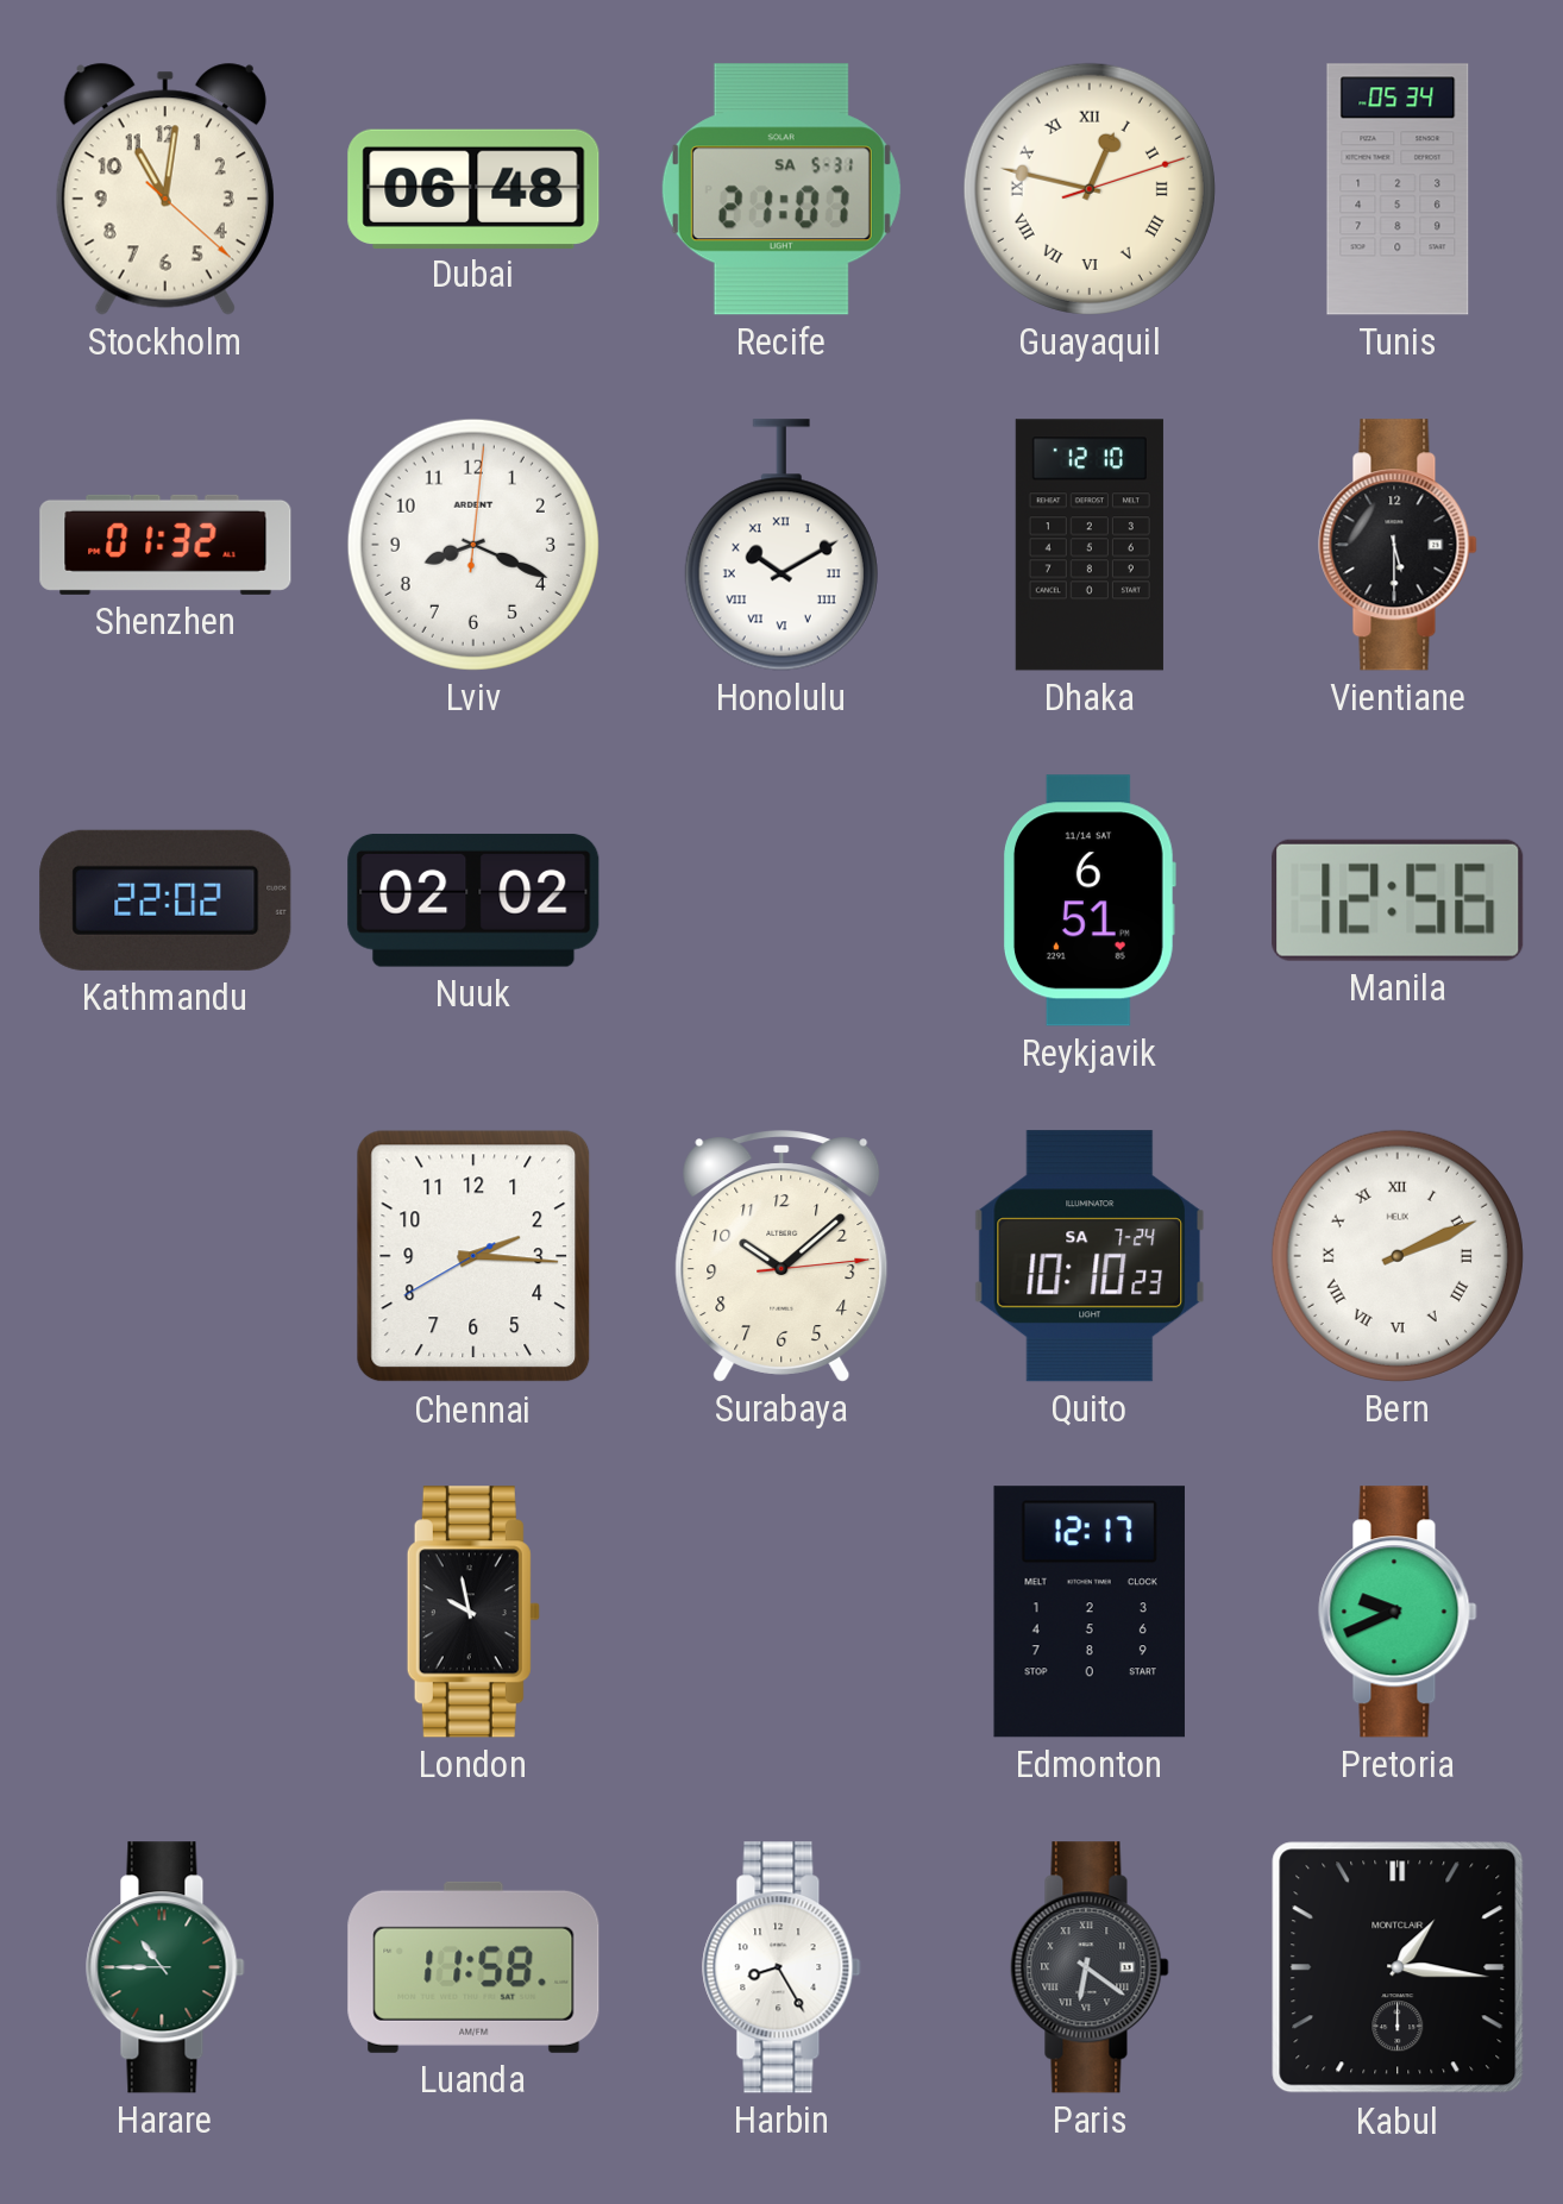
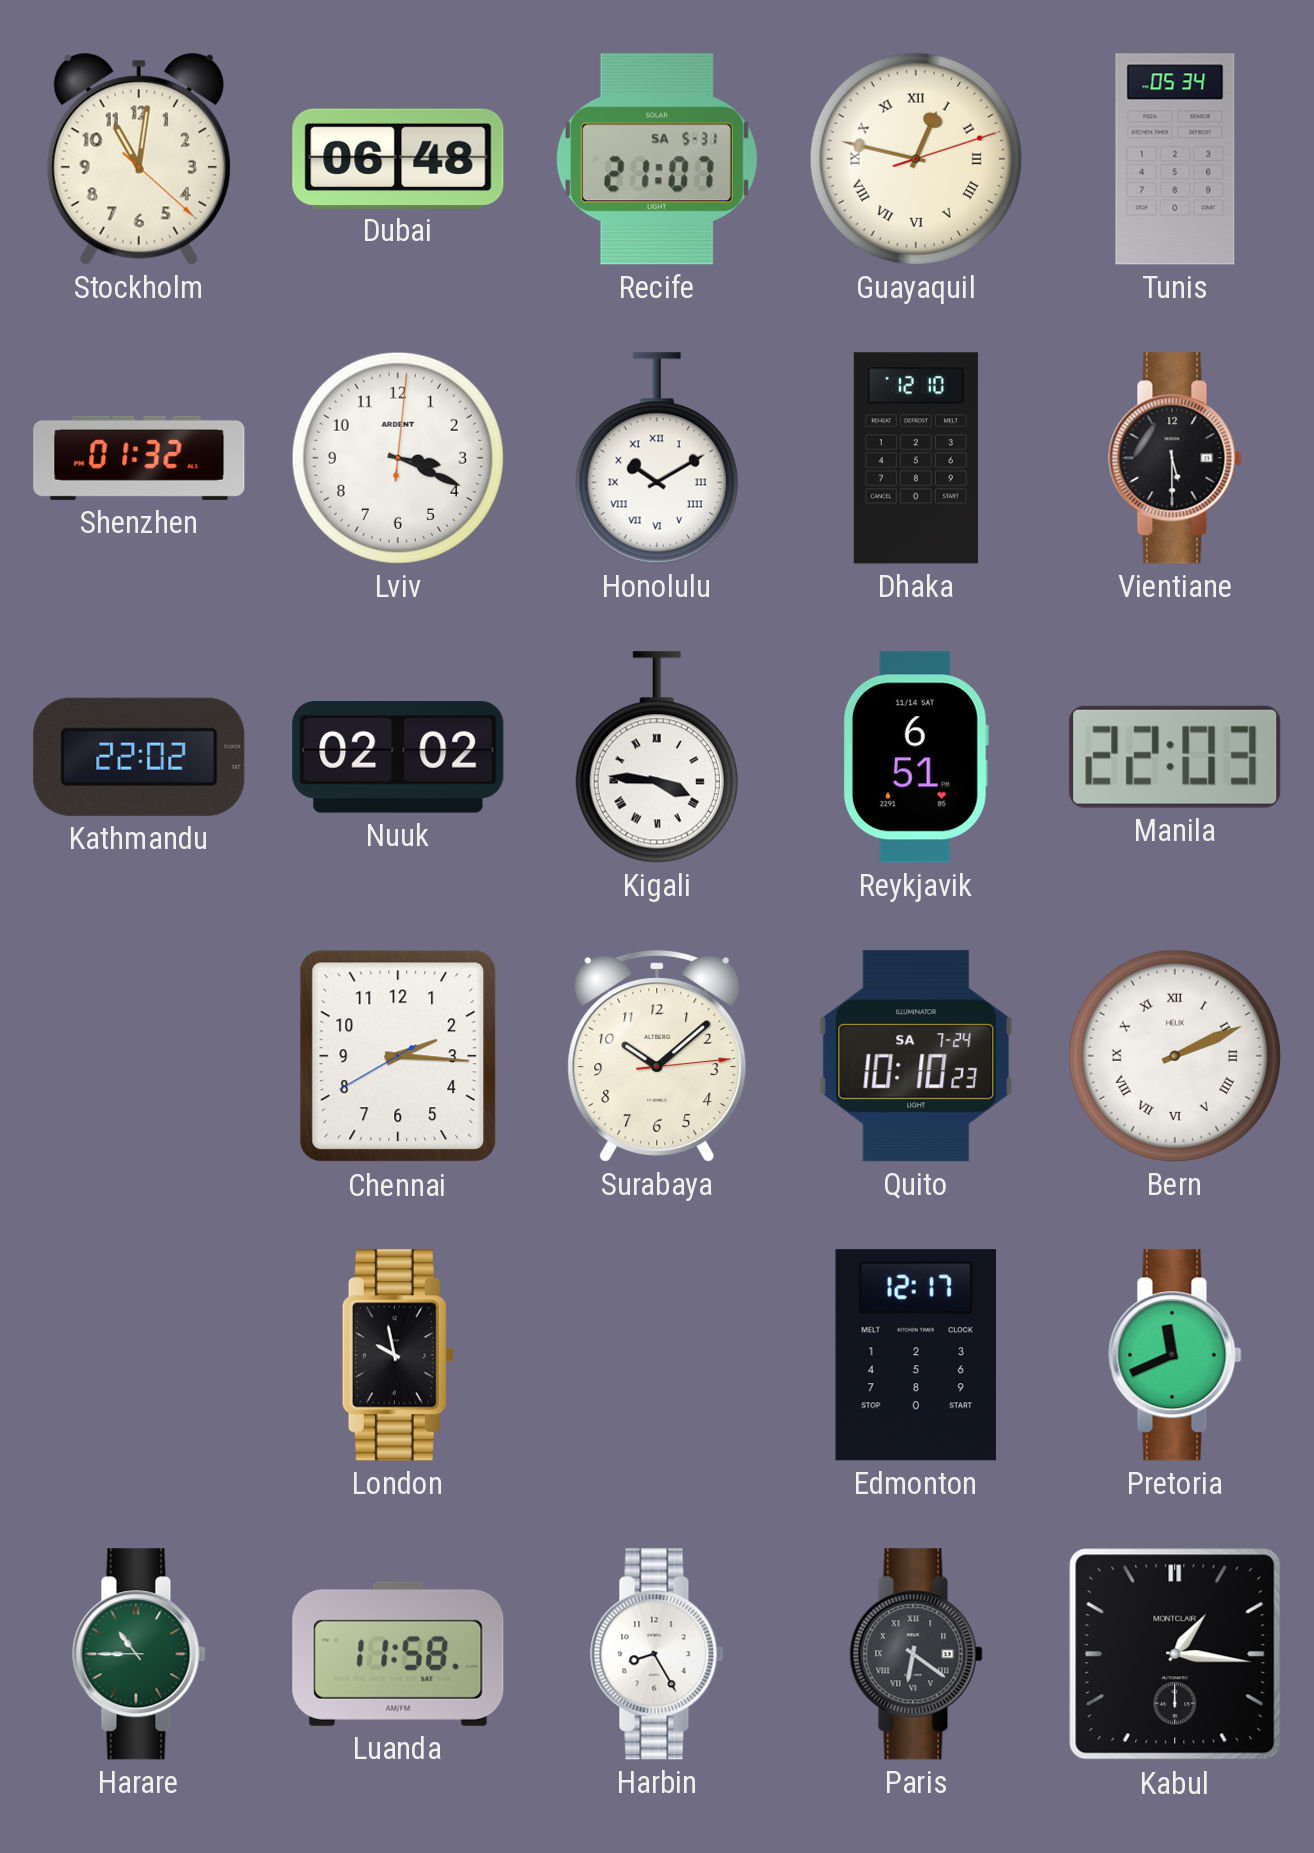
Lviv: 8:19 -> 3:19 (398, 458)
Kigali: none -> 3:46 (657, 757)
Manila: 12:56 -> 22:03 (1175, 757)
Pretoria: 9:41 -> 11:41 (1175, 1355)
